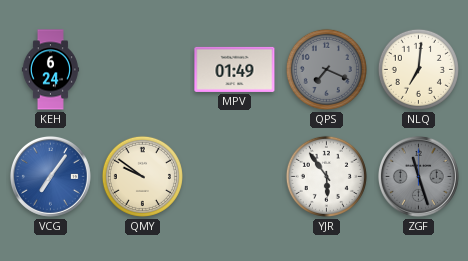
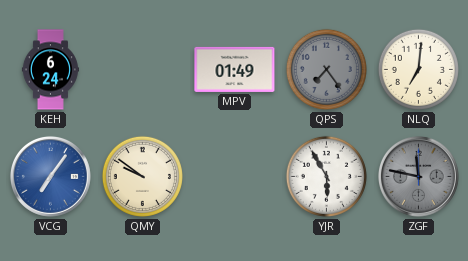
QPS: 7:19 -> 7:24 (326, 69)
YJR: 5:54 -> 5:55 (326, 176)
ZGF: 11:27 -> 11:47 (418, 176)
